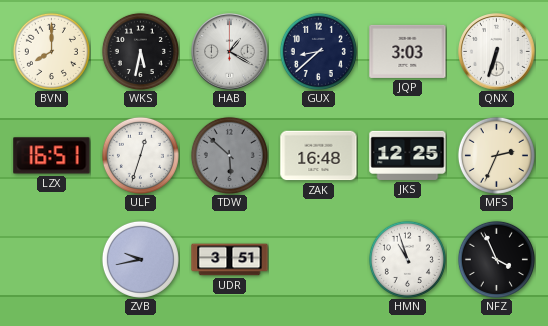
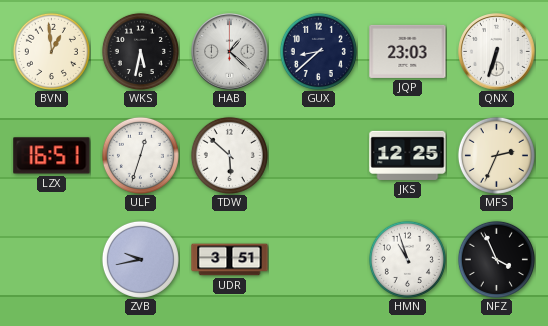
BVN: 8:00 -> 12:59 (51, 51)
HAB: 1:20 -> 1:22 (230, 52)
JQP: 3:03 -> 23:03 (408, 51)
TDW dial: grey -> white (229, 155)
ZAK: 16:48 -> none (319, 156)
